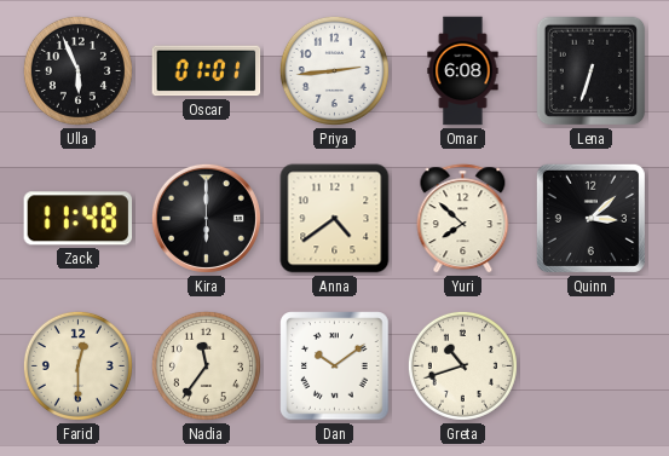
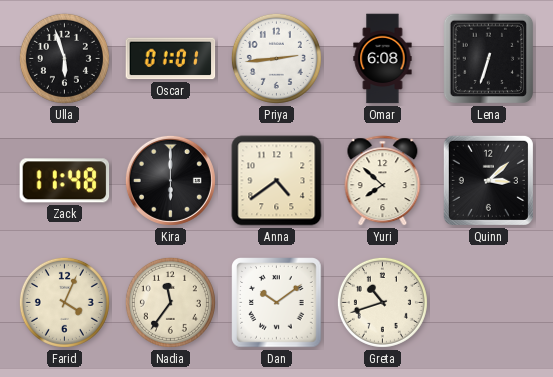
Ulla: 5:56 -> 5:57 (64, 58)
Farid: 12:30 -> 4:04 (64, 302)
